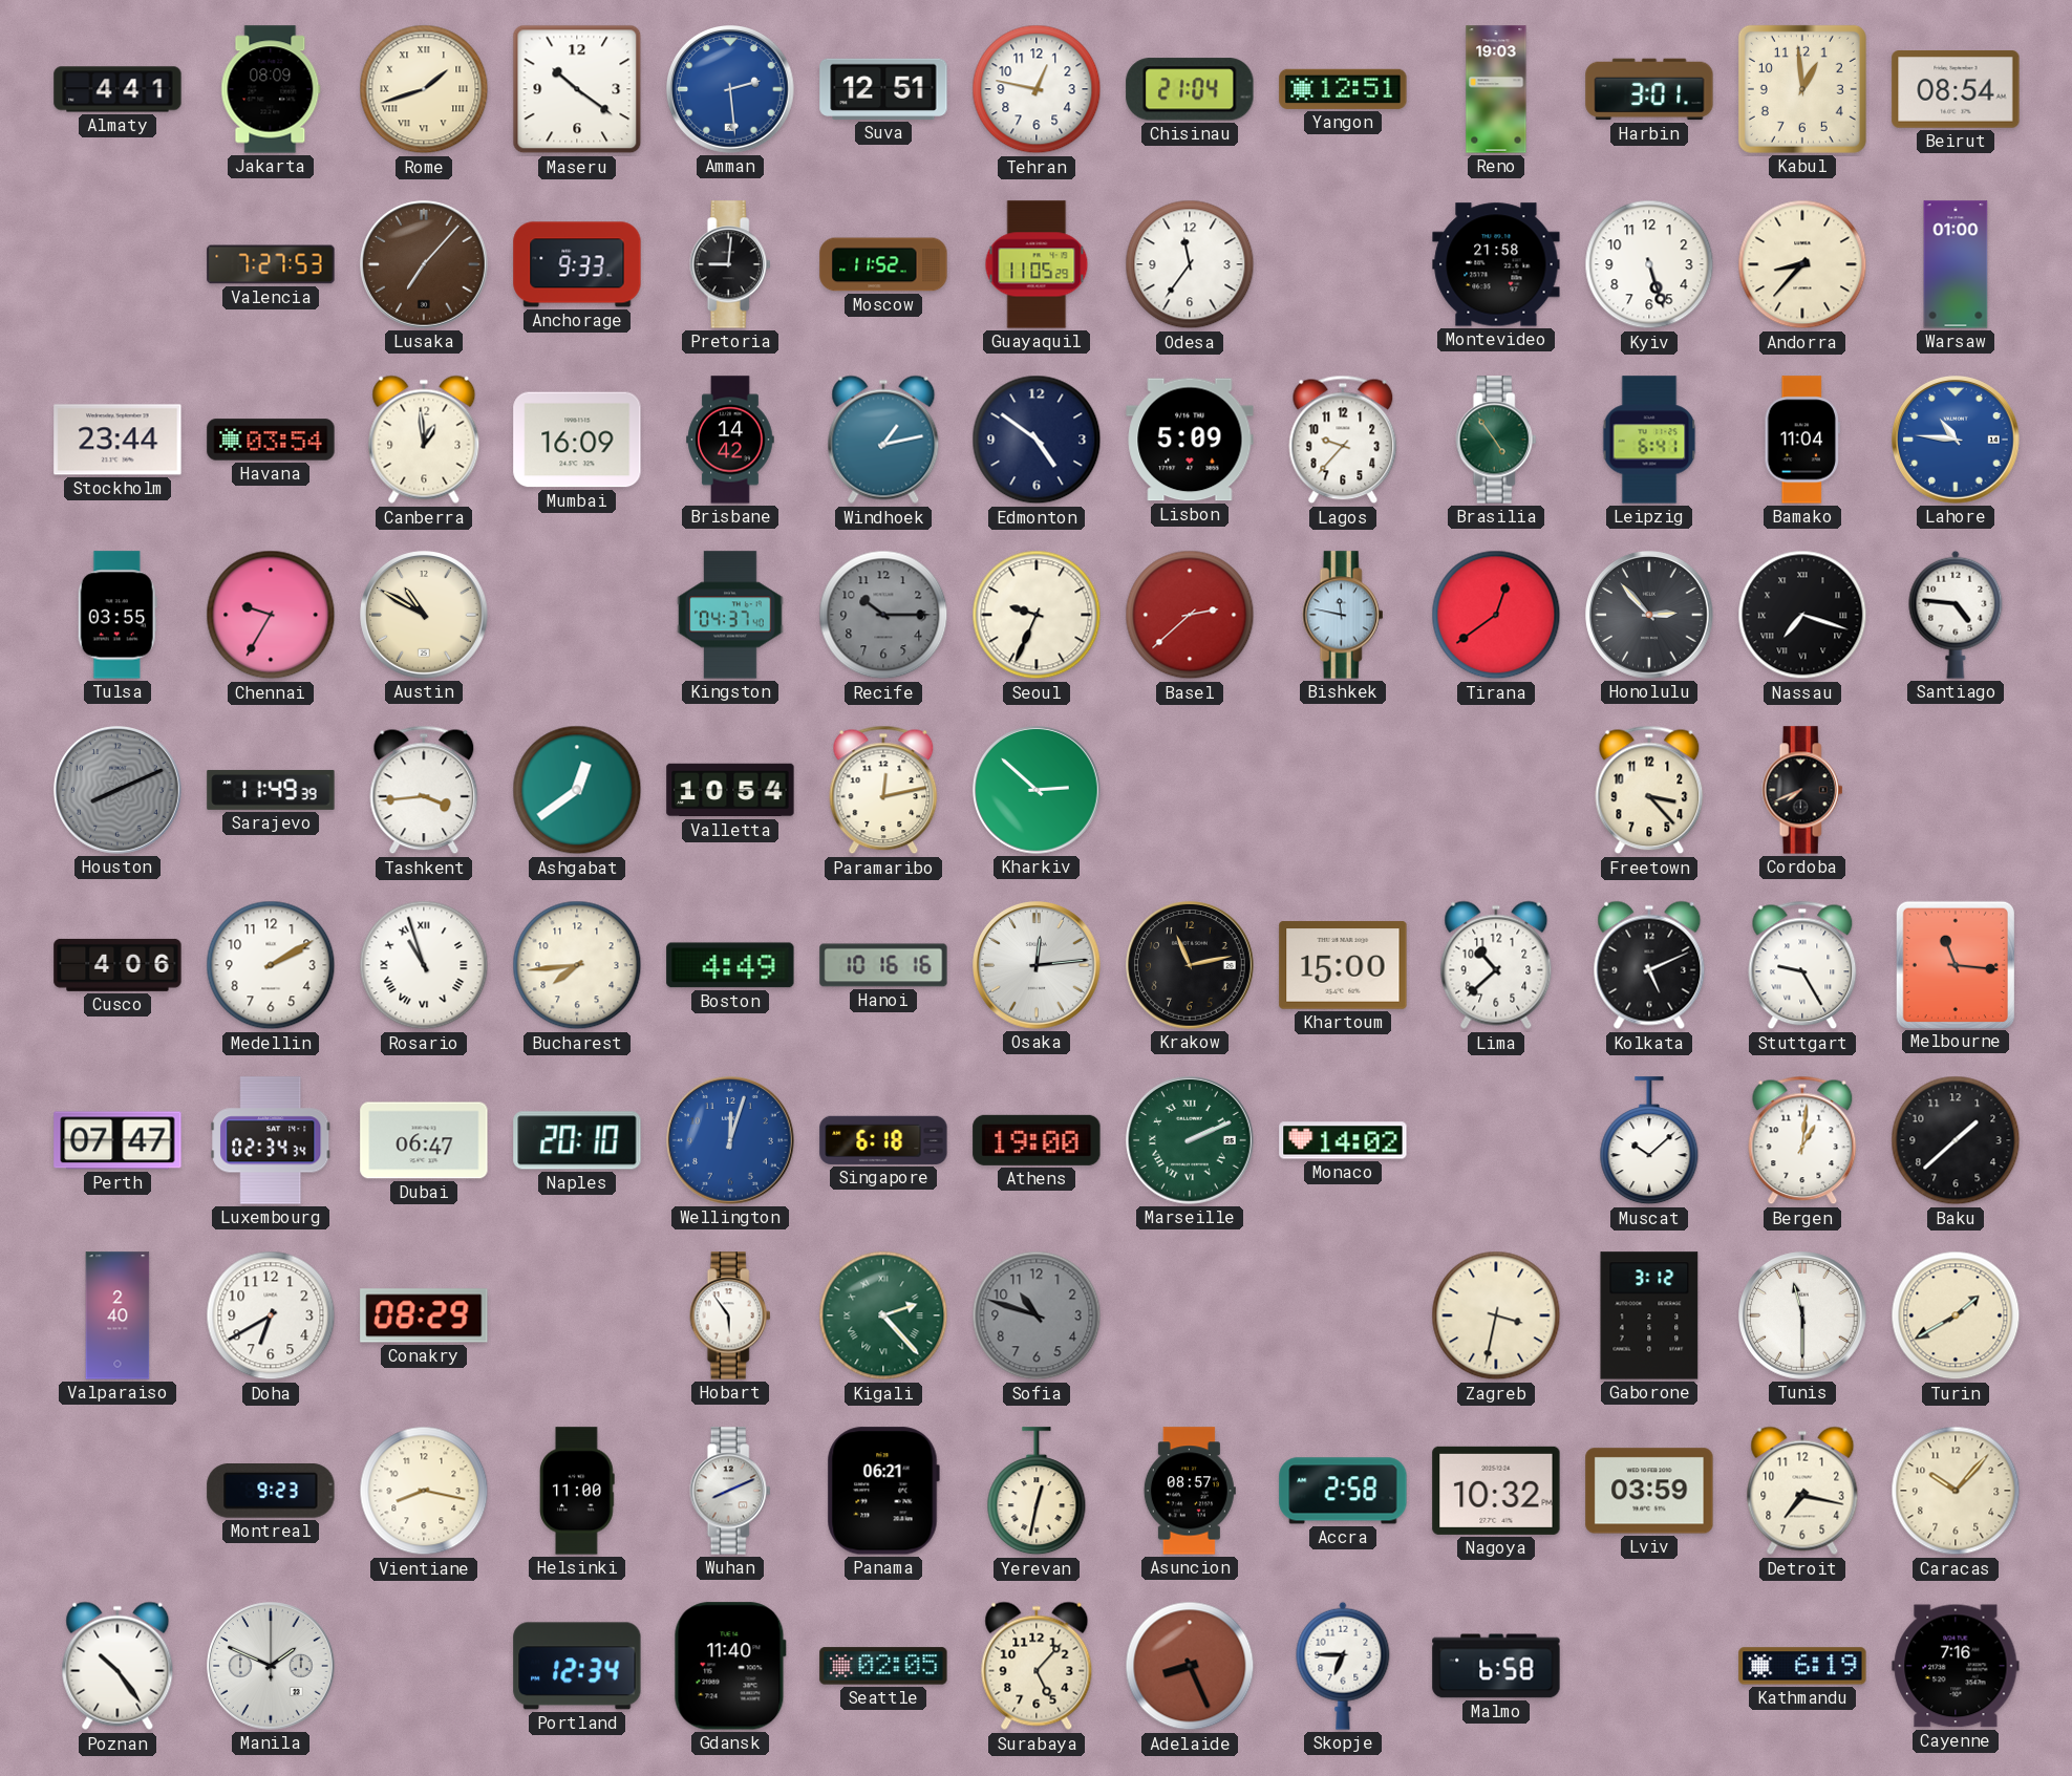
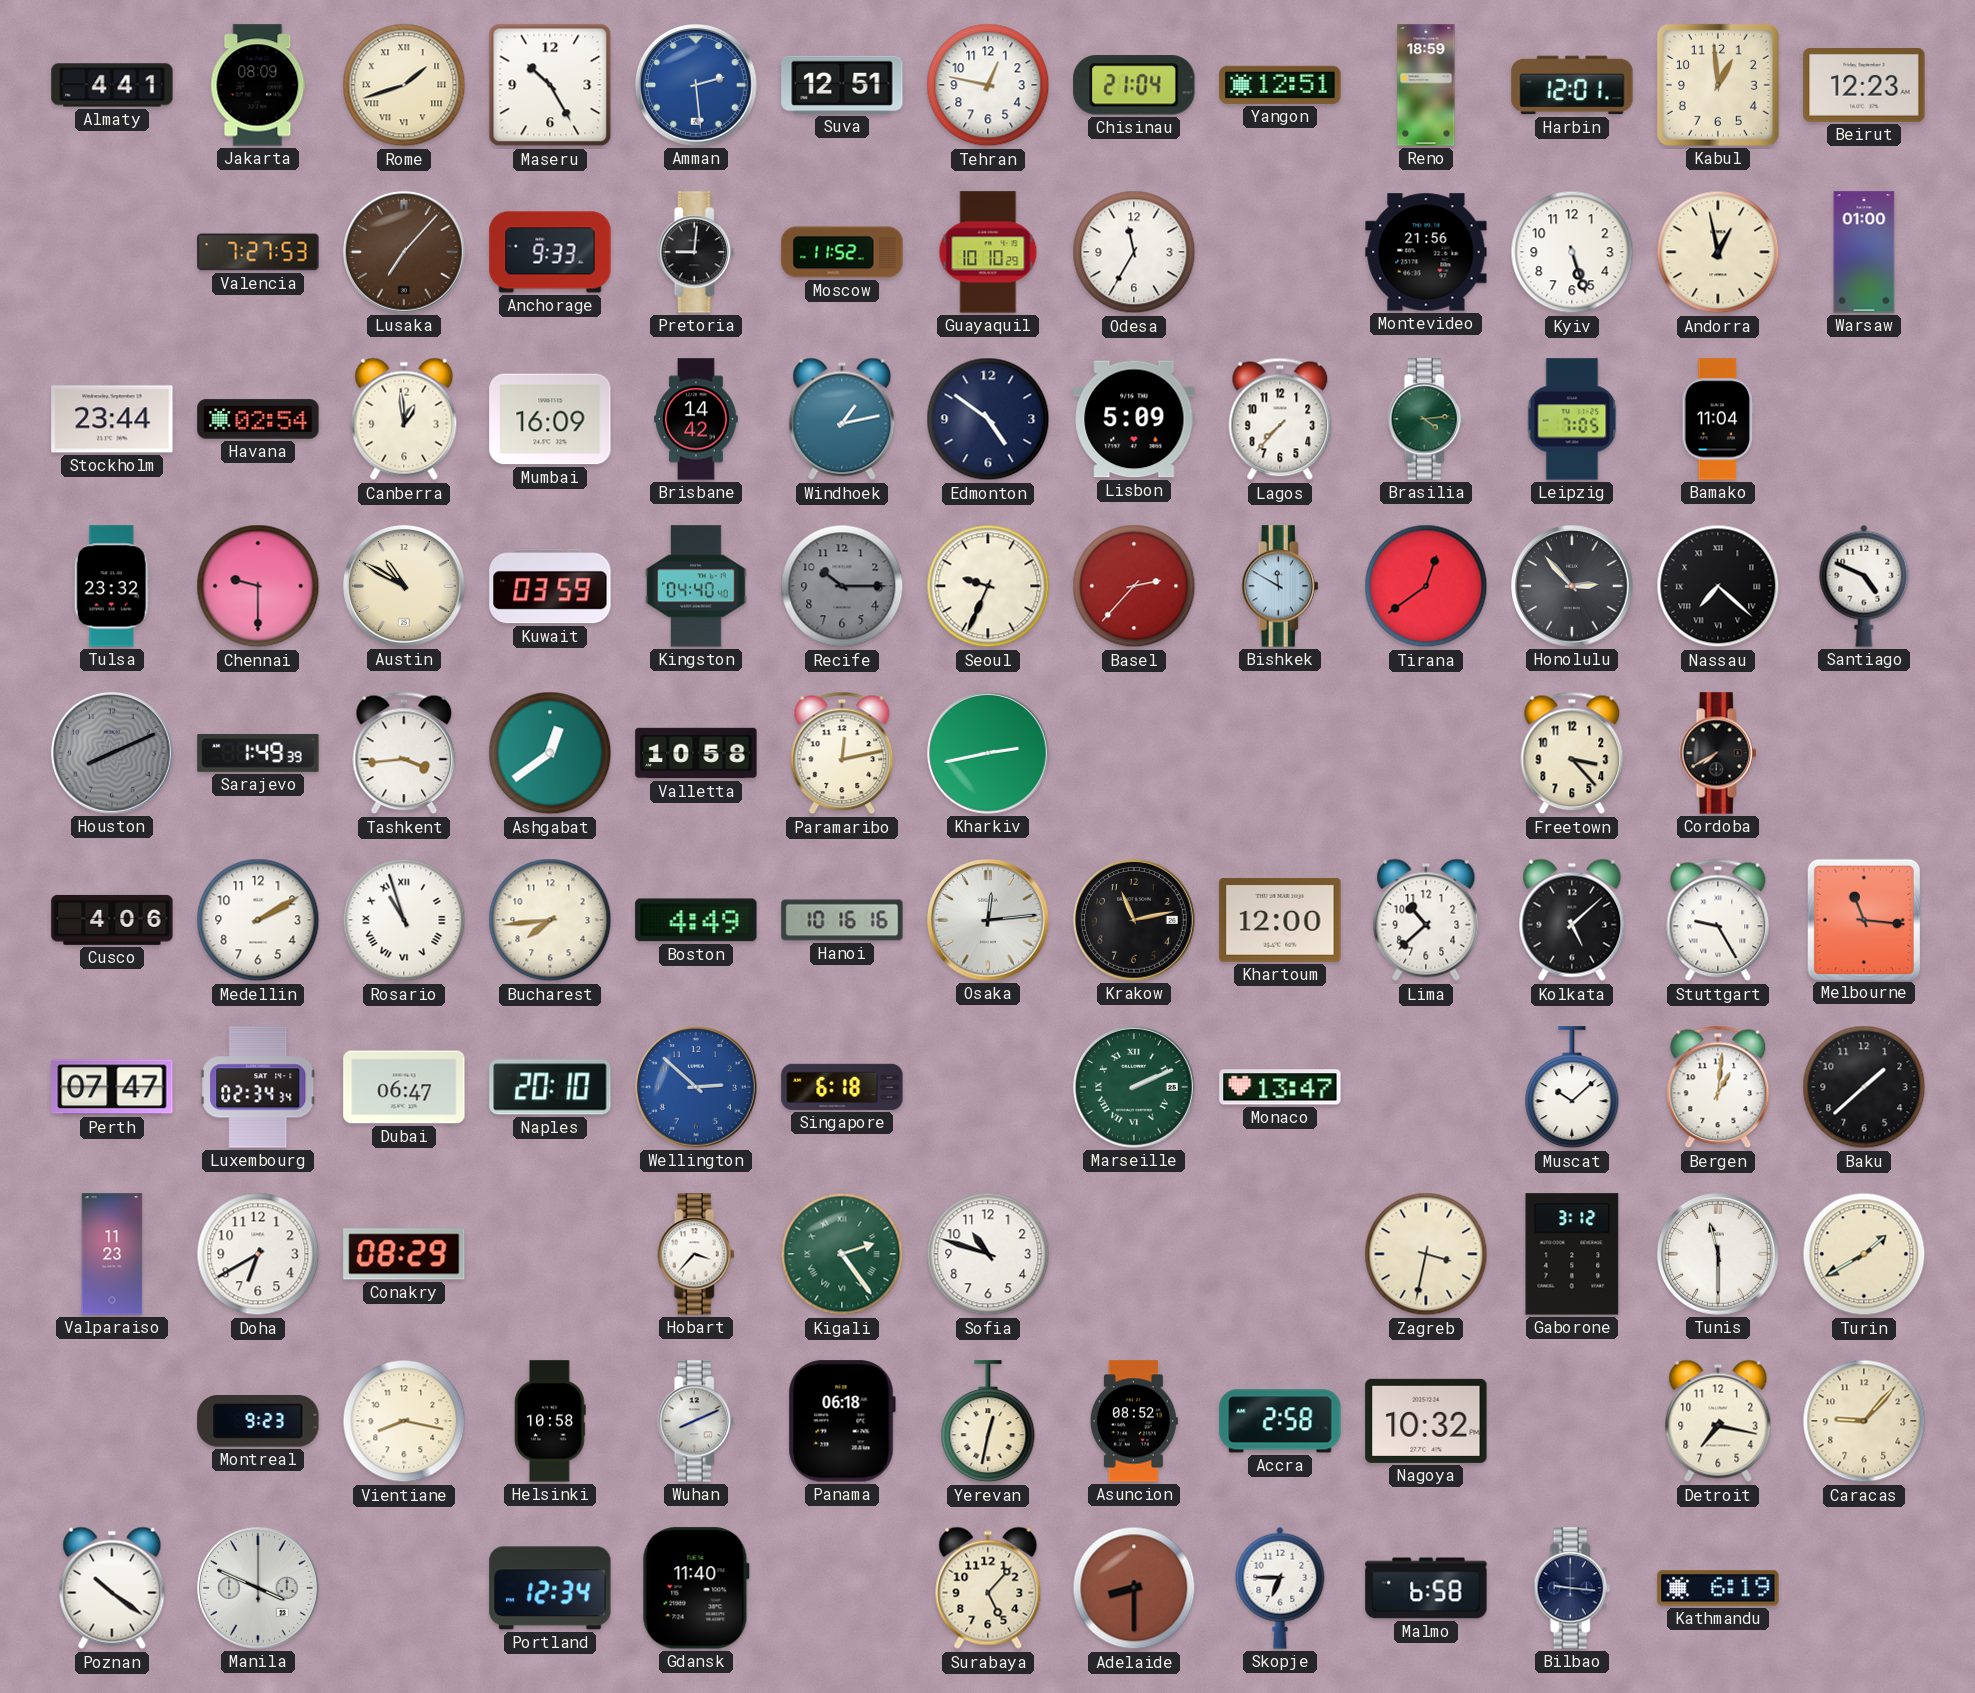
Maseru: 10:21 -> 10:25 (550, 85)
Reno: 19:03 -> 18:59 (1426, 85)
Harbin: 3:01 -> 12:01 (1572, 85)
Beirut: 08:54 -> 12:23 (1864, 86)
Guayaquil: 11:05 -> 10:10 (988, 252)
Odesa: 11:36 -> 11:35 (1134, 252)
Montevideo: 21:58 -> 21:56 (1426, 252)
Andorra: 8:37 -> 12:58 (1718, 252)
Havana: 03:54 -> 02:54 (258, 419)
Lagos: 9:37 -> 7:37 (1280, 419)
Brasilia: 4:54 -> 4:14 (1426, 419)
Leipzig: 6:41 -> 7:05 (1572, 419)
Lahore: 10:46 -> none (1957, 441)
Tulsa: 03:55 -> 23:32 (112, 586)
Chennai: 9:35 -> 9:30 (258, 586)
Kuwait: none -> 03:59 (550, 586)
Kingston: 04:37 -> 04:40 (696, 586)
Basel: 2:38 -> 2:37 (1134, 586)
Bishkek: 11:47 -> 11:50 (1280, 586)
Nassau: 7:18 -> 7:22 (1718, 586)
Santiago: 4:46 -> 4:49 (1864, 586)
Sarajevo: 11:49 -> 1:49 (258, 753)
Valletta: 10:54 -> 10:58 (696, 753)
Kharkiv: 2:52 -> 2:43 (989, 754)
Cordoba: 7:41 -> 7:40 (1718, 753)
Khartoum: 15:00 -> 12:00 (1280, 920)
Kolkata: 5:11 -> 5:08 (1572, 920)
Wellington: 12:03 -> 2:52 (697, 1088)
Athens: 19:00 -> none (1037, 1140)
Monaco: 14:02 -> 13:47 (1280, 1087)
Valparaiso: 2:40 -> 11:23 (112, 1254)
Hobart: 5:54 -> 3:37 (696, 1254)
Kigali: 2:23 -> 2:24 (842, 1254)
Sofia dial: grey -> white (988, 1254)
Helsinki: 11:00 -> 10:58 (550, 1421)
Panama: 06:21 -> 06:18 (842, 1421)
Asuncion: 08:57 -> 08:52 (1134, 1421)
Lviv: 03:59 -> none (1649, 1491)
Caracas: 10:07 -> 9:07 (1864, 1421)
Poznan: 10:24 -> 10:21 (112, 1588)
Manila: 1:49 -> 3:49 (259, 1589)
Seattle: 02:05 -> none (883, 1666)
Adelaide: 8:26 -> 8:30 (1134, 1588)
Bilbao: none -> 9:16 (1572, 1588)
Cayenne: 7:16 -> none (1956, 1666)
